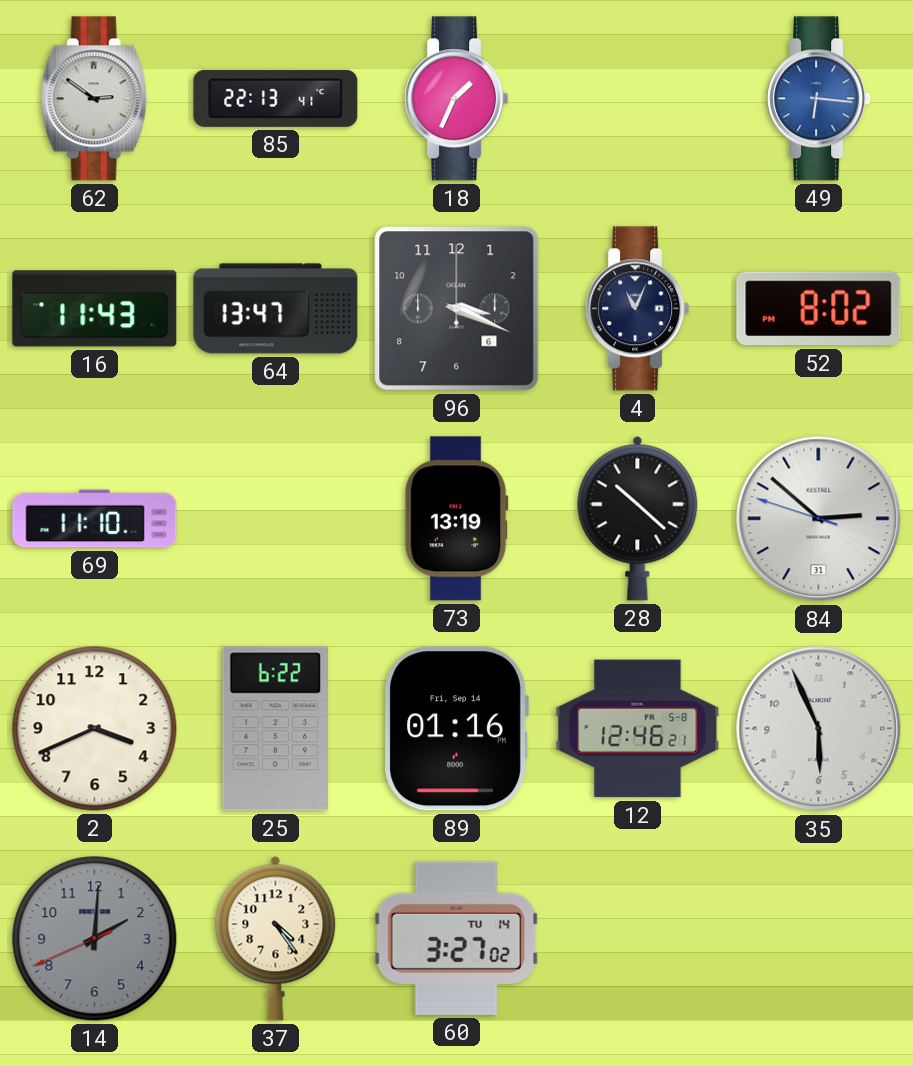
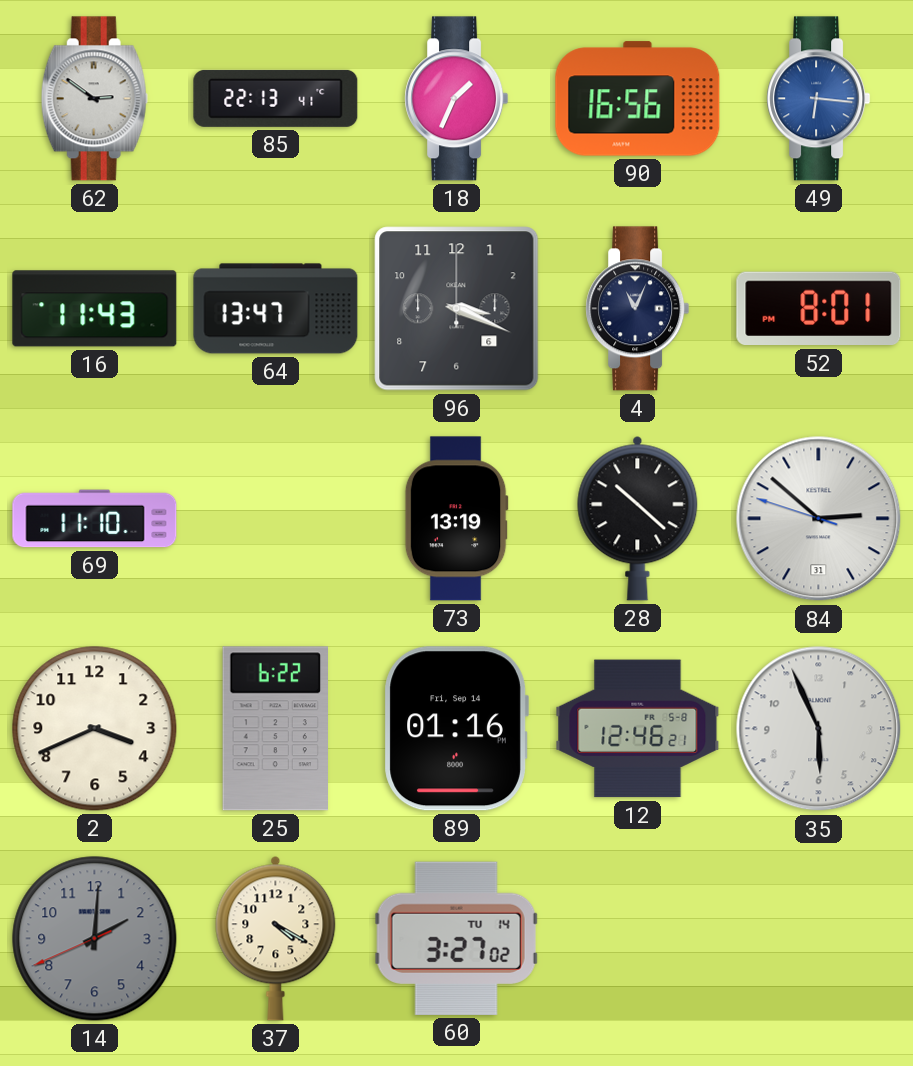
90: none -> 16:56 (638, 99)
52: 8:02 -> 8:01 (819, 309)
37: 4:24 -> 4:20 (276, 938)
